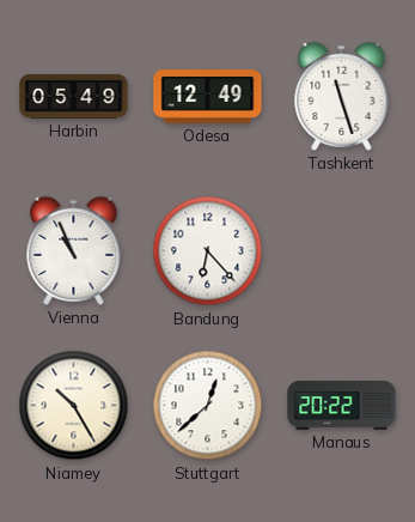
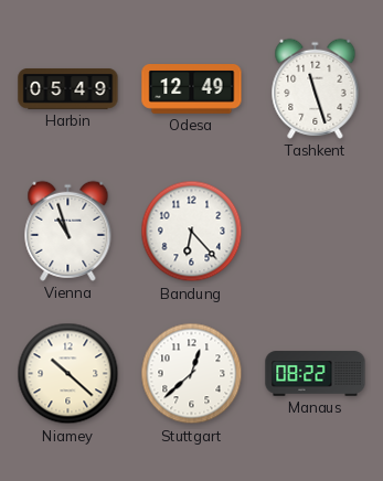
Vienna: 10:56 -> 10:57 (68, 231)
Niamey: 10:25 -> 10:22 (68, 374)
Manaus: 20:22 -> 08:22 (316, 374)
